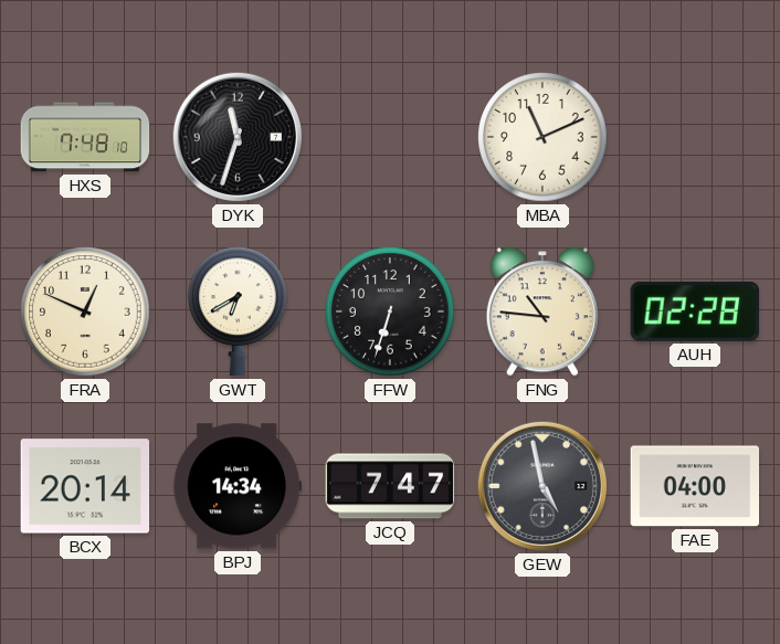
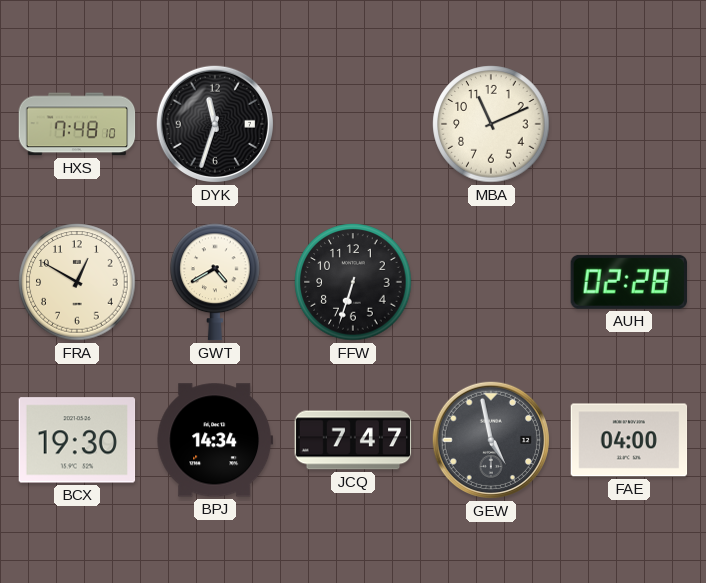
FRA: 12:49 -> 12:50 (77, 282)
GWT: 6:40 -> 4:40 (215, 282)
FNG: 10:46 -> none (542, 312)
BCX: 20:14 -> 19:30 (77, 440)
